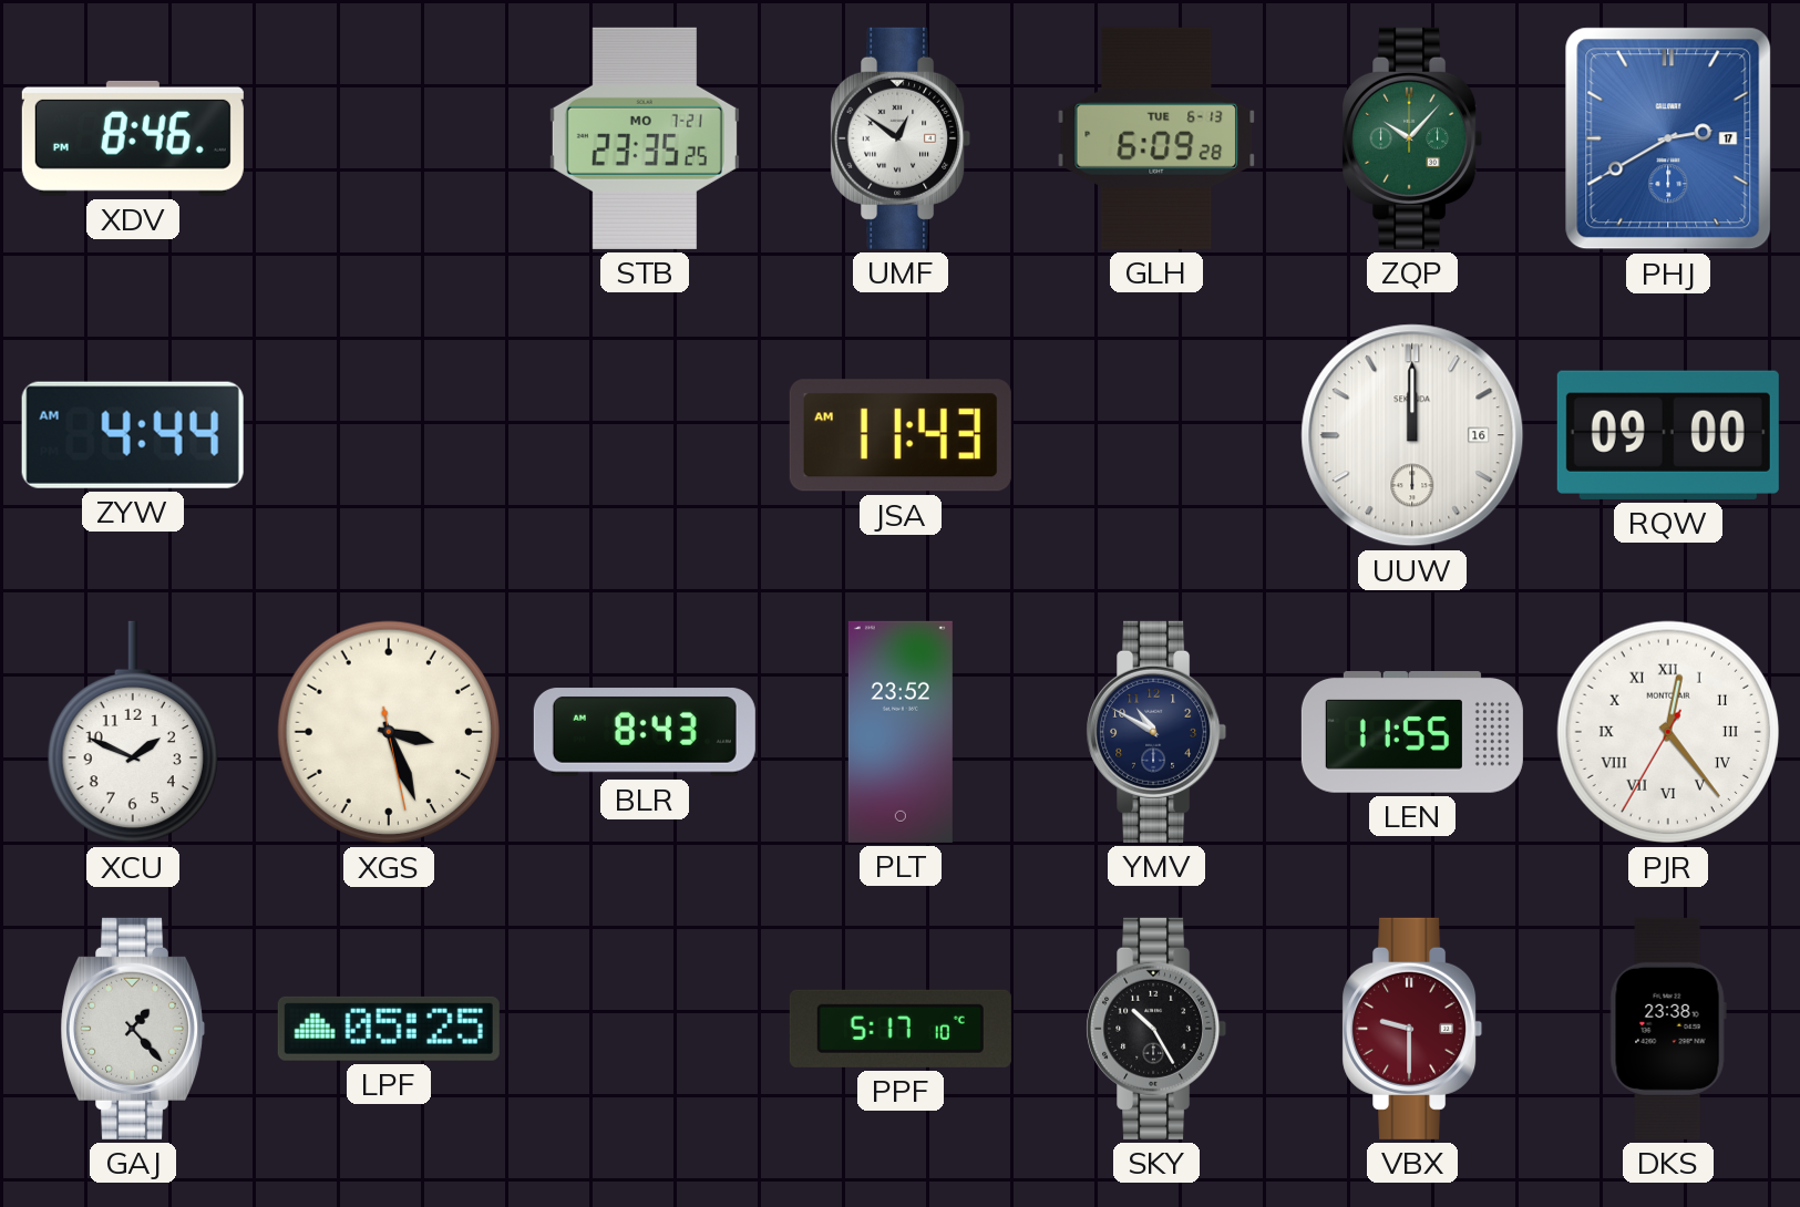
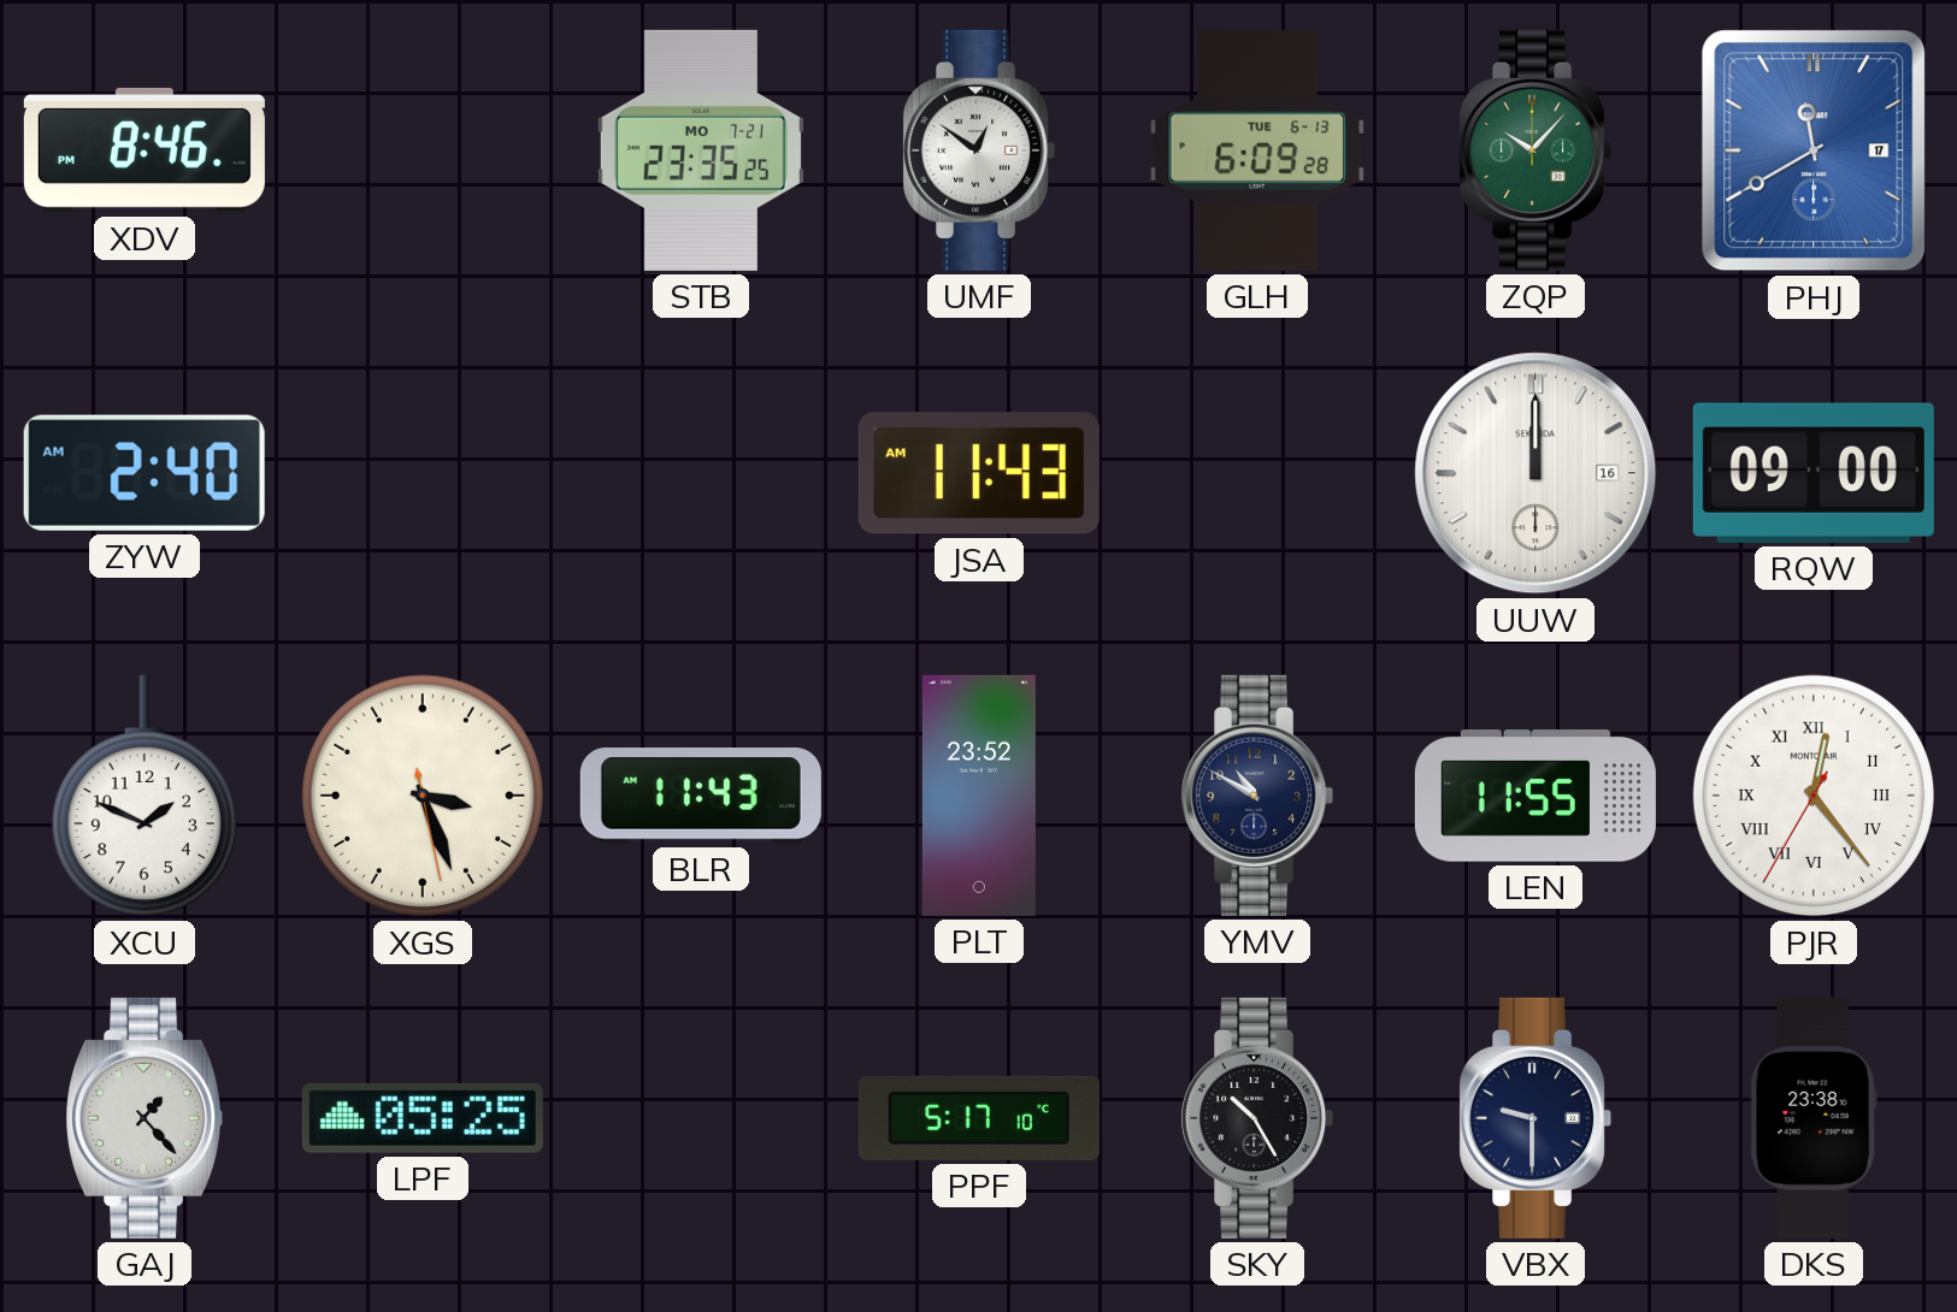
PHJ: 2:40 -> 11:40 (1814, 150)
ZYW: 4:44 -> 2:40 (145, 473)
BLR: 8:43 -> 11:43 (701, 796)
VBX dial: burgundy -> navy (1535, 1118)
